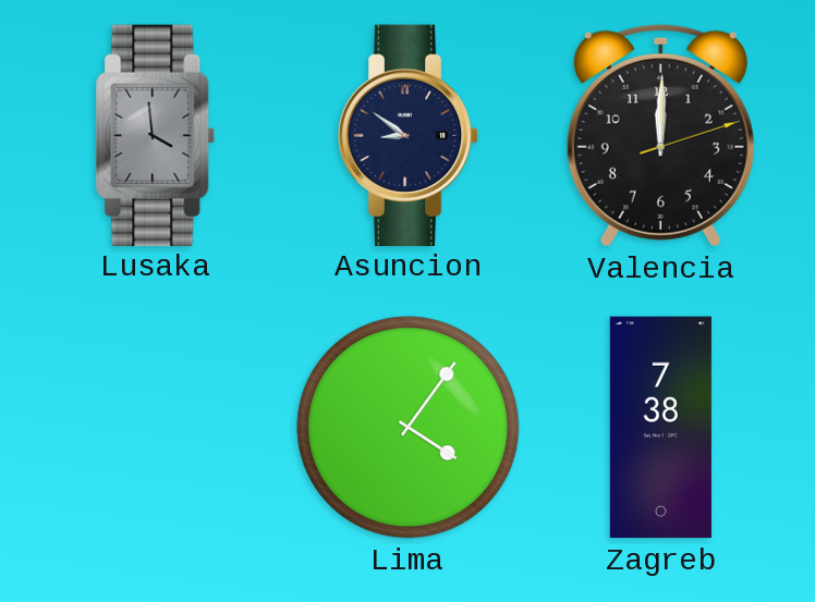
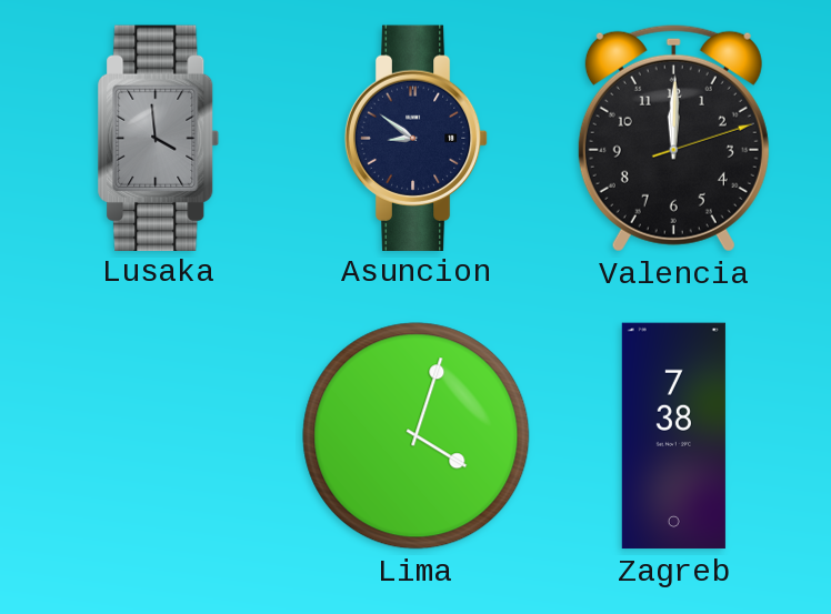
Lima: 4:06 -> 4:03 (417, 436)
